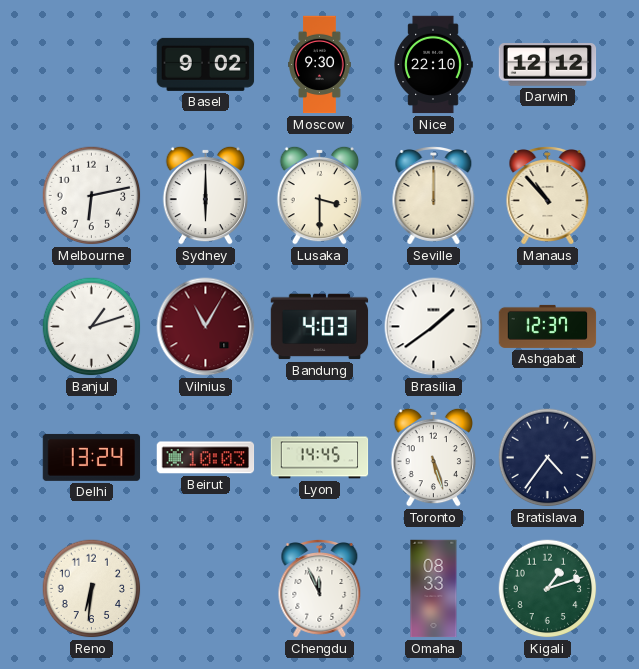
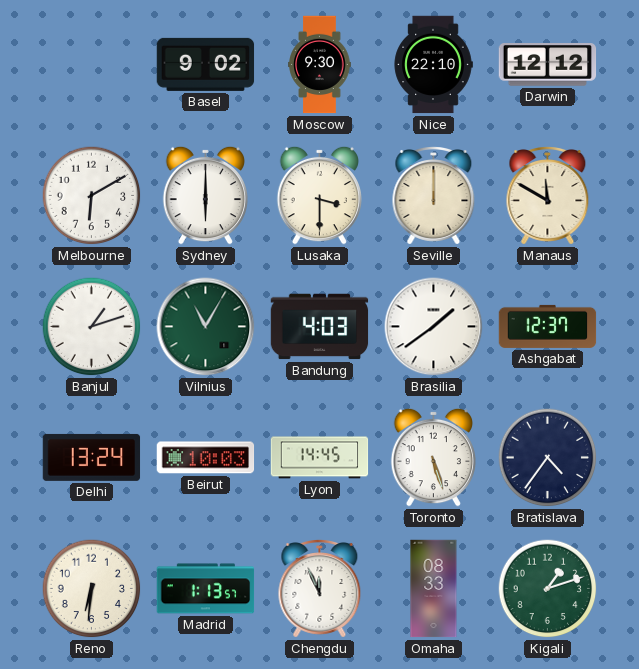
Melbourne: 6:13 -> 6:10 (92, 196)
Manaus: 10:53 -> 11:50 (548, 196)
Vilnius dial: burgundy -> green (206, 327)
Madrid: none -> 1:13 (206, 589)
